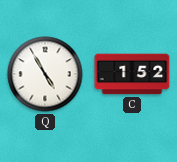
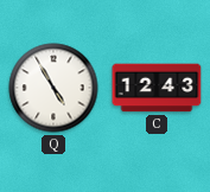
C: 1:52 -> 12:43 (157, 88)
